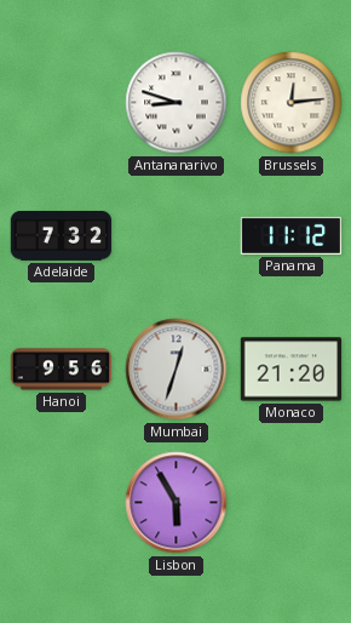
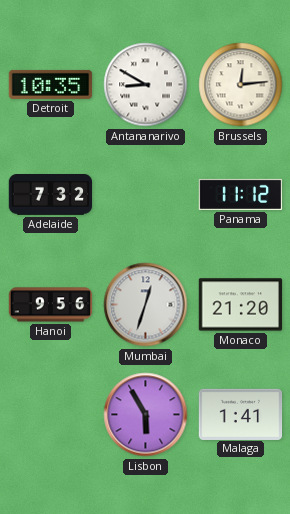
Detroit: none -> 10:35 (51, 84)
Antananarivo: 8:48 -> 8:50 (146, 85)
Malaga: none -> 1:41 (241, 414)
